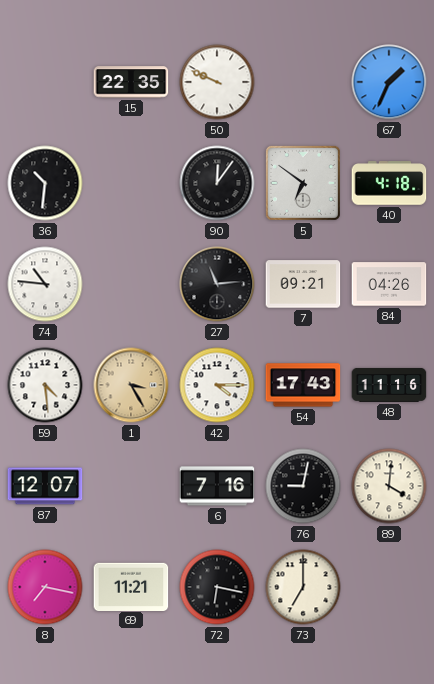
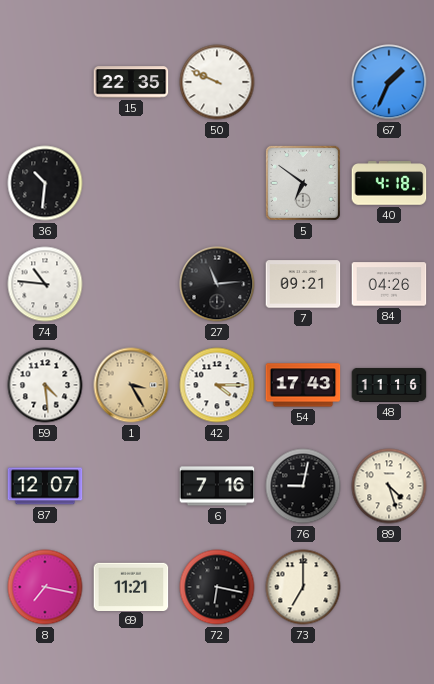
90: 12:06 -> none (217, 183)
89: 4:01 -> 4:27 (389, 486)
